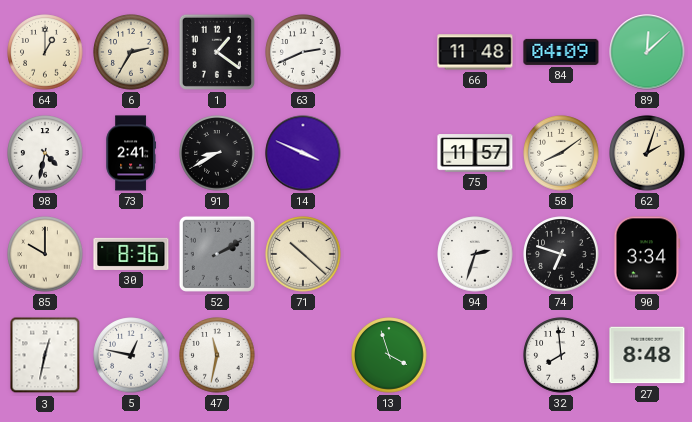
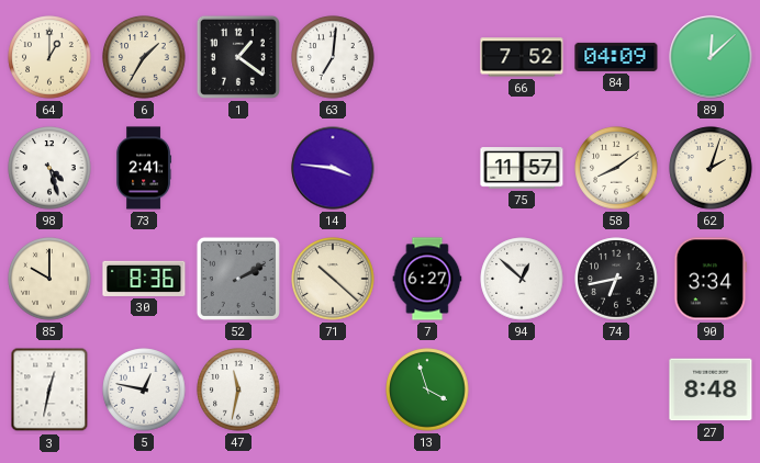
6: 2:35 -> 1:35 (144, 57)
63: 2:41 -> 7:01 (333, 57)
66: 11:48 -> 7:52 (522, 57)
98: 4:32 -> 4:27 (49, 168)
91: 8:40 -> none (217, 153)
14: 3:49 -> 3:46 (333, 168)
7: none -> 6:27 (427, 279)
94: 2:33 -> 12:52 (522, 279)
74: 6:48 -> 6:43 (616, 279)
32: 7:59 -> none (561, 355)
